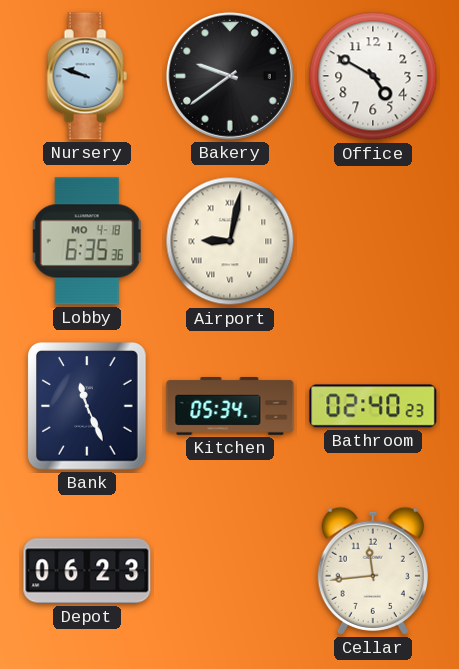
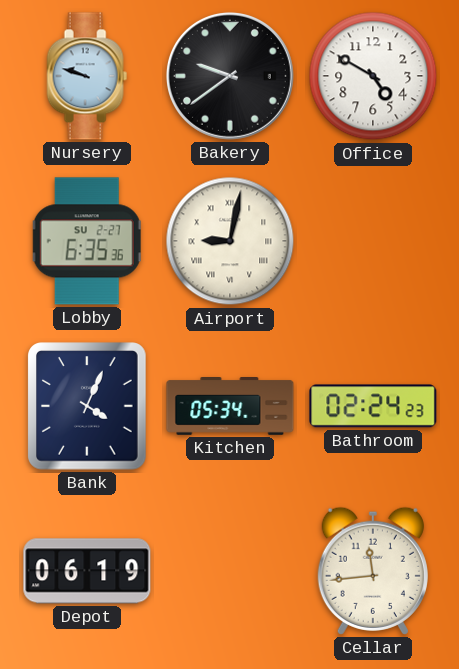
Lobby date: MO 4-18 -> SU 2-27 (87, 241)
Bank: 11:26 -> 4:04 (88, 406)
Bathroom: 02:40 -> 02:24 (373, 406)
Depot: 06:23 -> 06:19 (87, 571)
